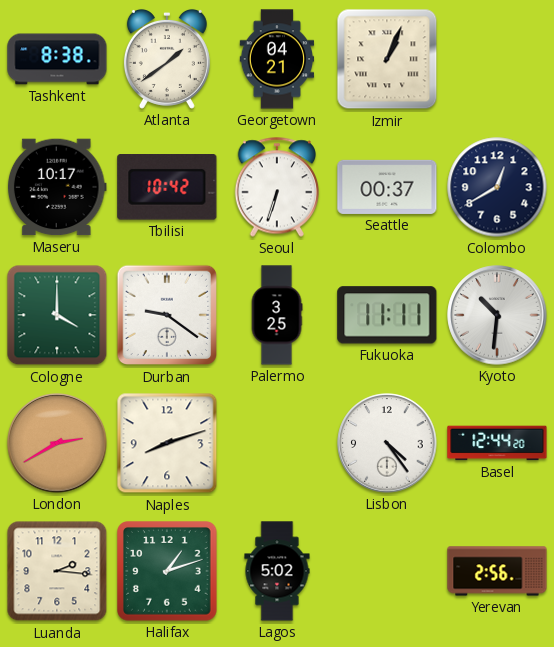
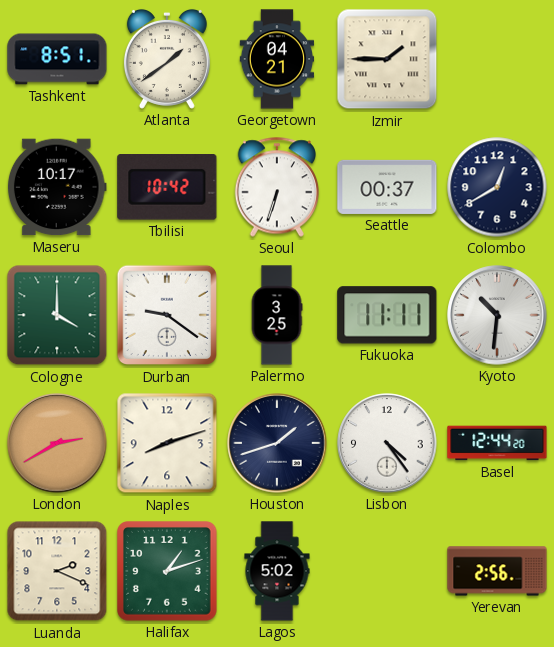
Tashkent: 8:38 -> 8:51 (57, 59)
Izmir: 1:04 -> 1:45 (387, 59)
Houston: none -> 1:42 (277, 443)
Luanda: 2:16 -> 2:19 (57, 571)
